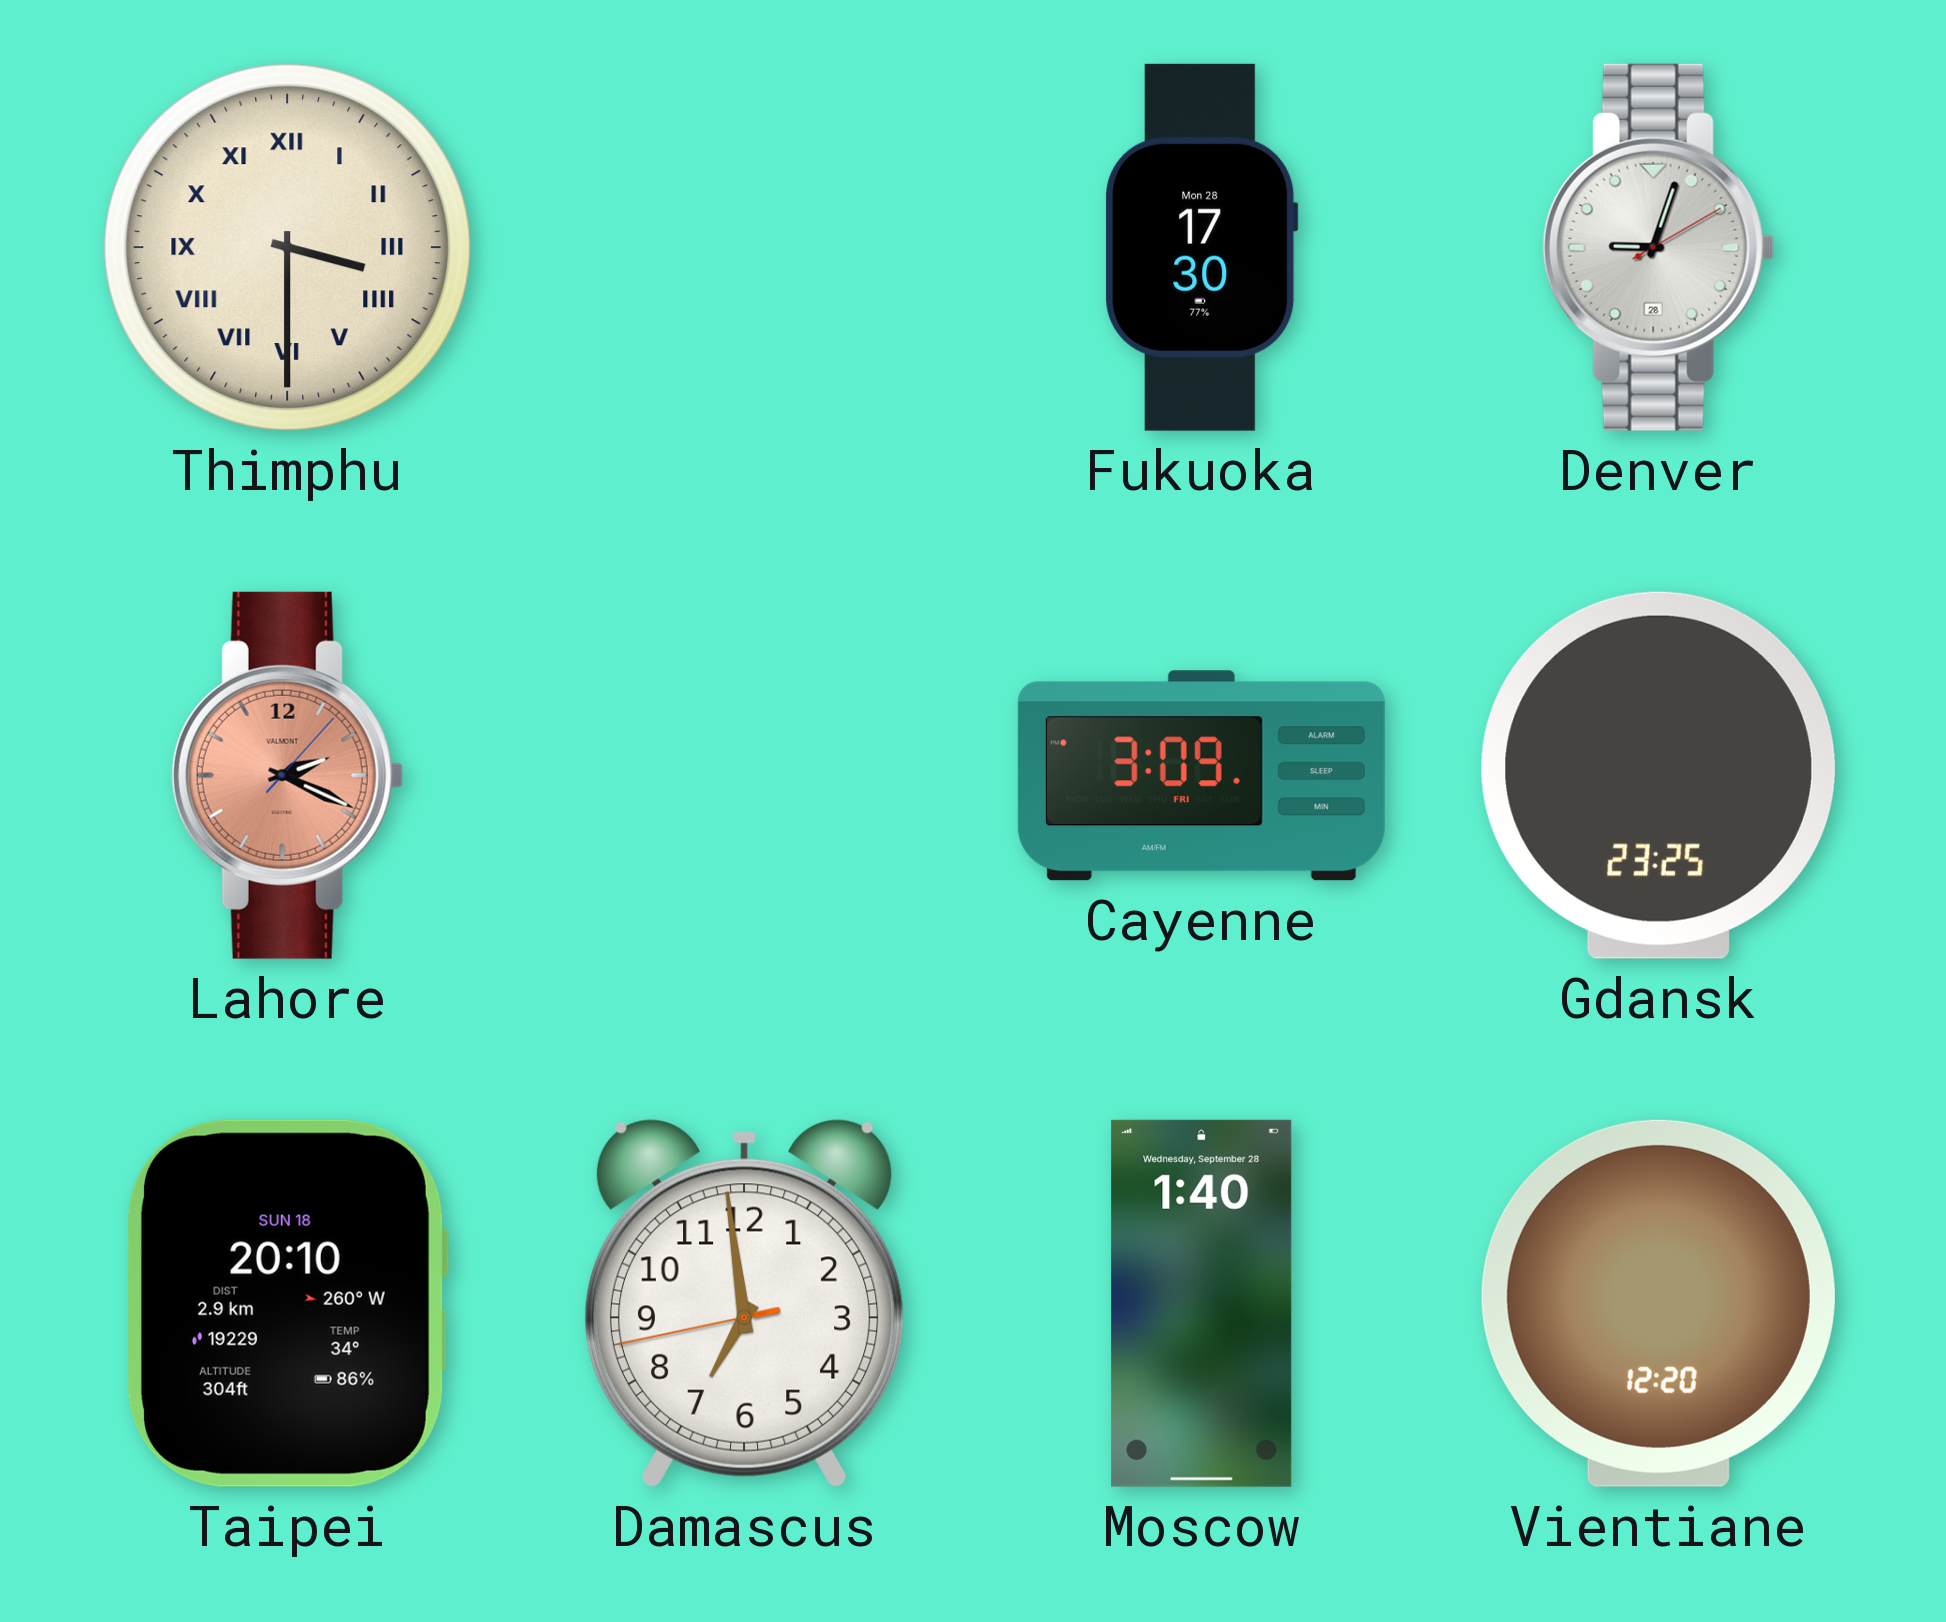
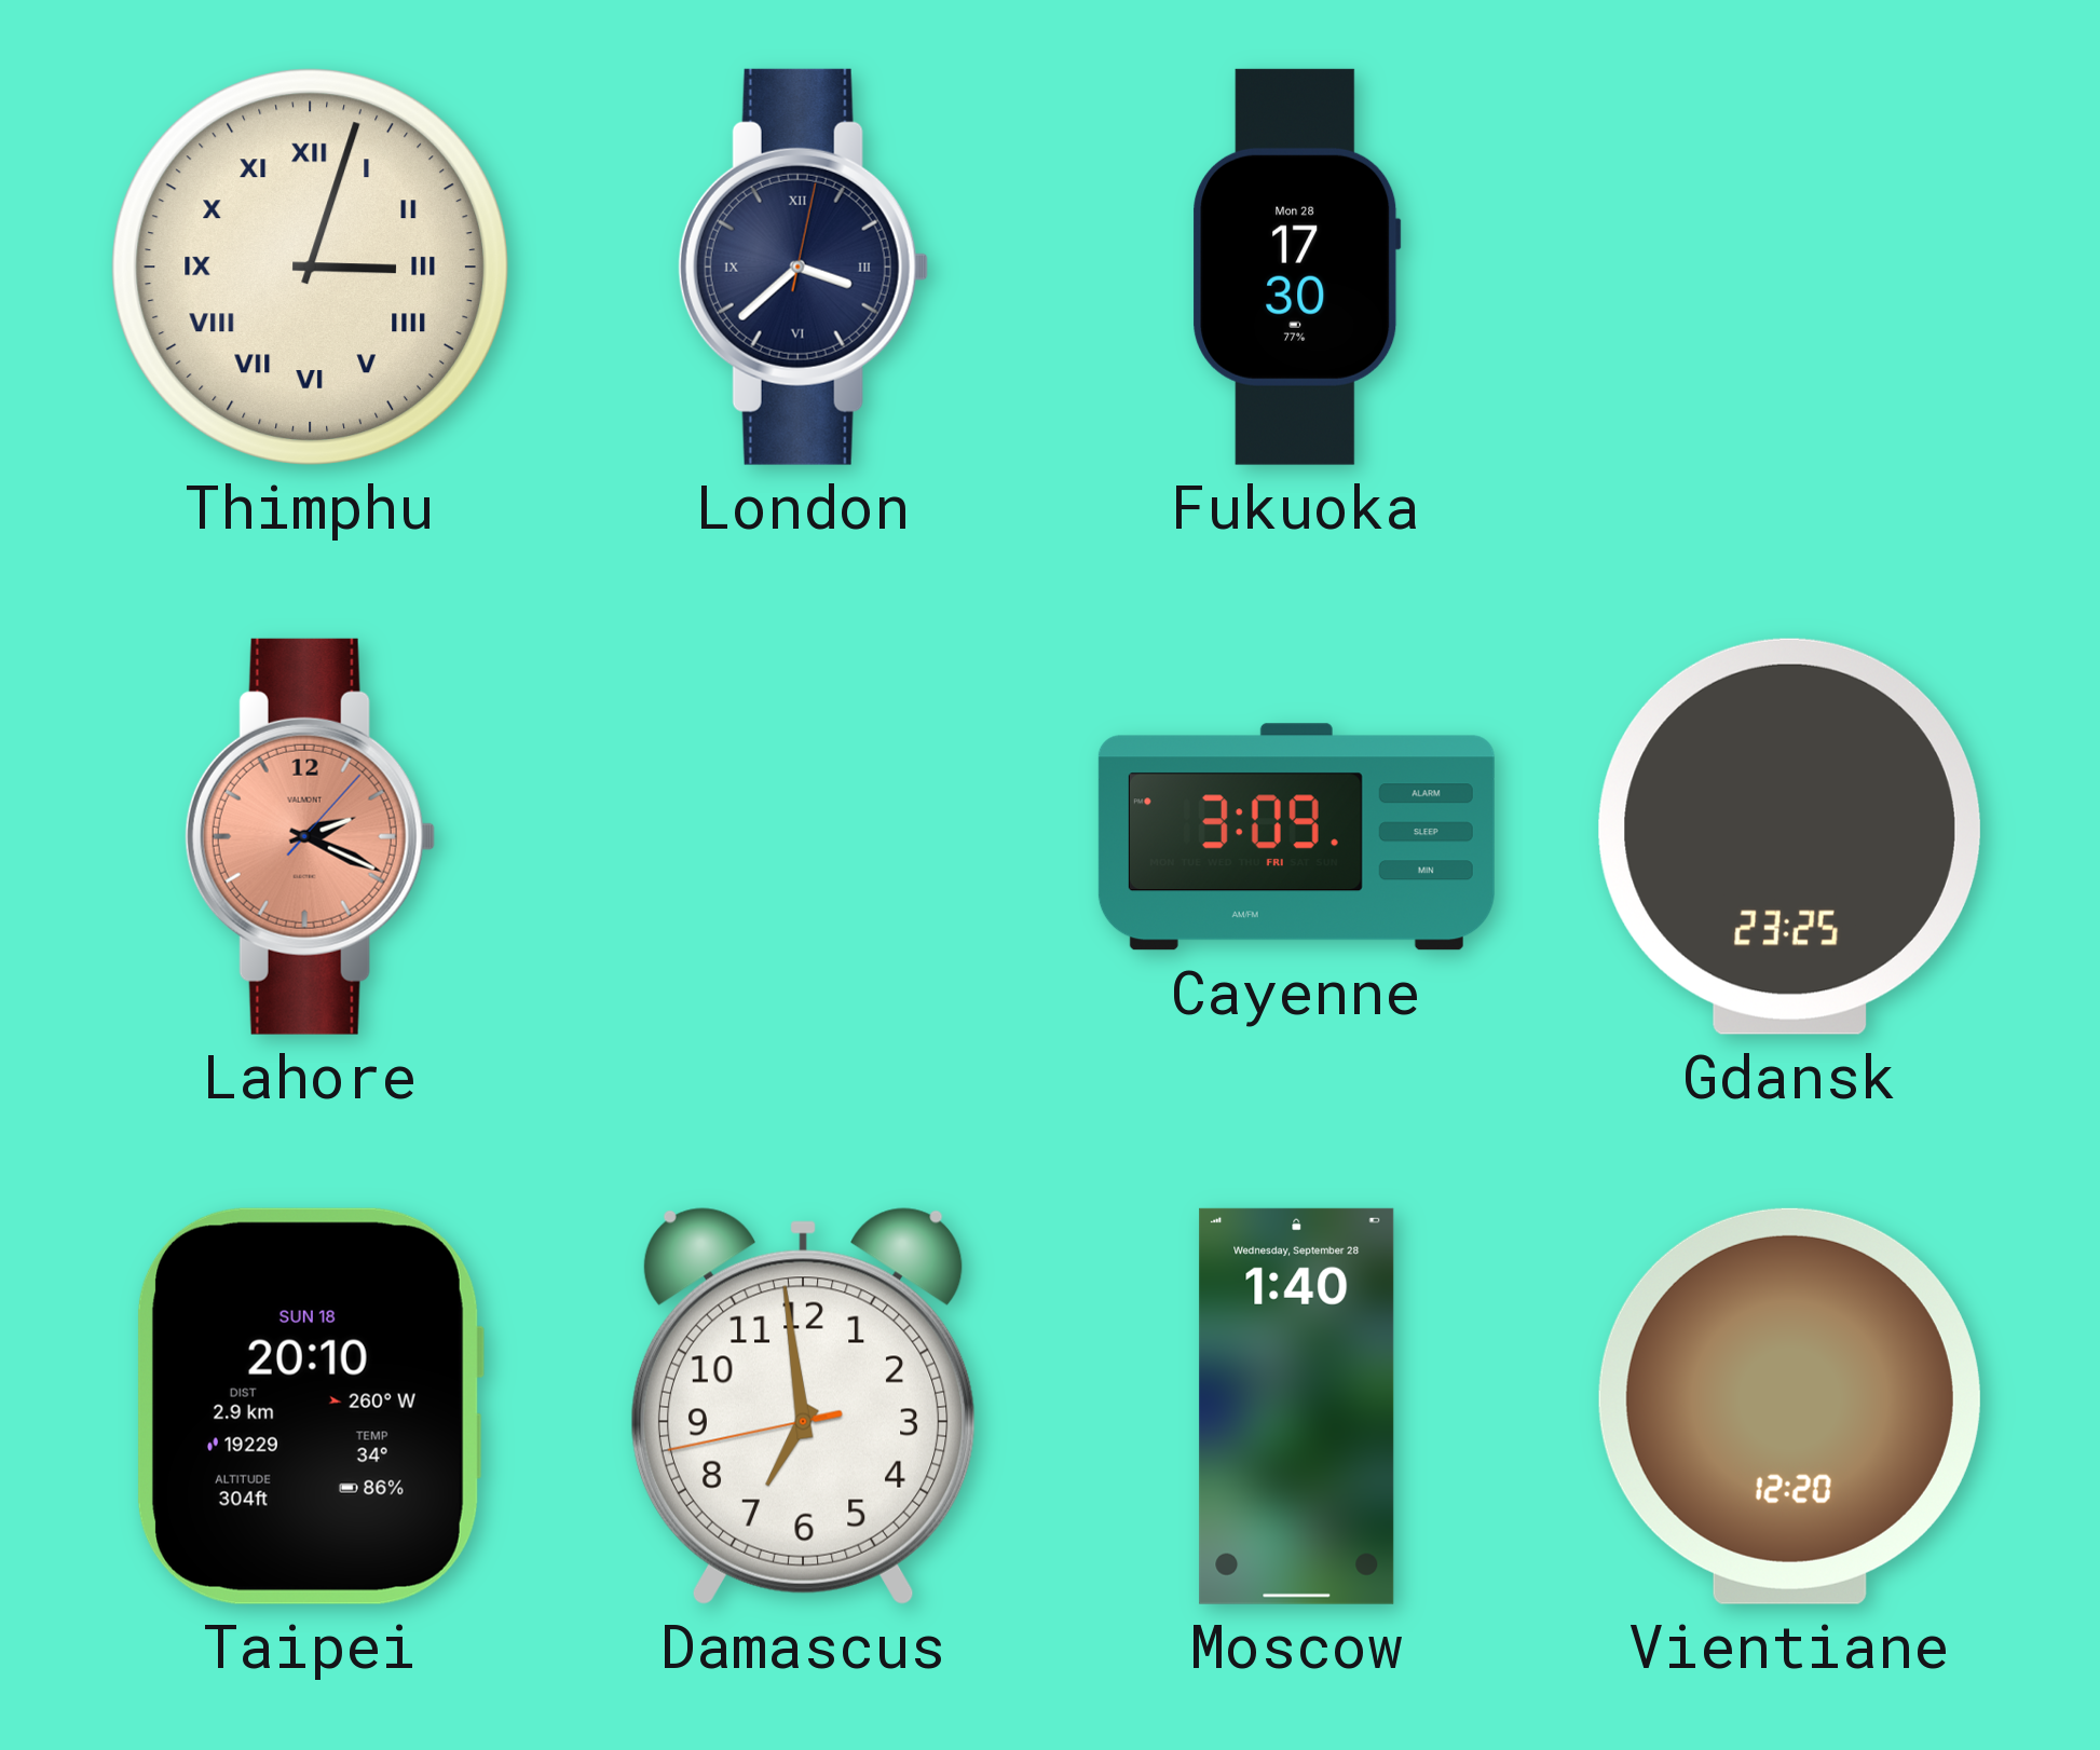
Thimphu: 3:30 -> 3:03 (310, 266)
London: none -> 3:38 (803, 266)
Denver: 9:03 -> none (1658, 247)
